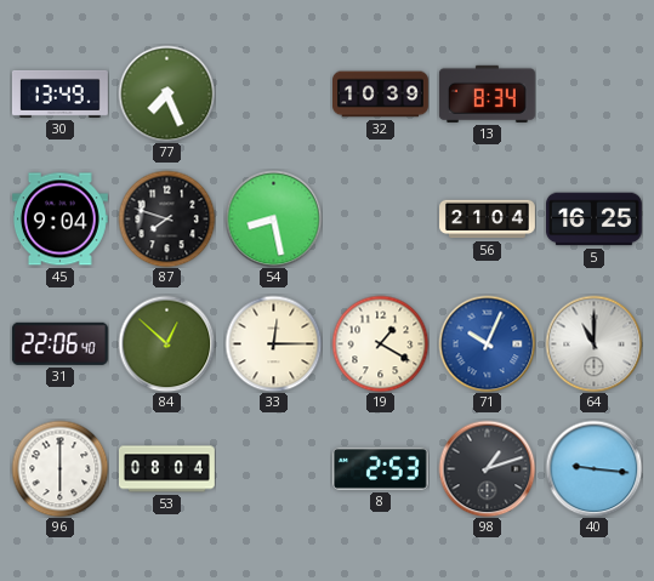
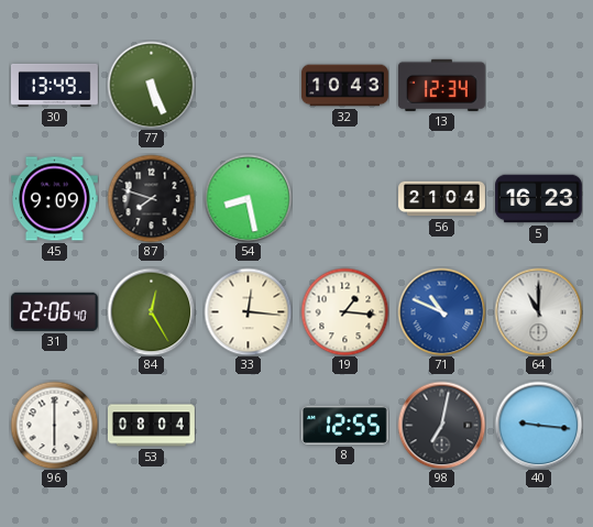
77: 7:26 -> 5:26 (151, 85)
32: 10:39 -> 10:43 (345, 86)
13: 8:34 -> 12:34 (441, 85)
45: 9:04 -> 9:09 (54, 199)
5: 16:25 -> 16:23 (539, 199)
84: 12:52 -> 12:25 (151, 311)
33: 12:15 -> 12:16 (248, 311)
19: 1:20 -> 1:16 (344, 311)
71: 10:04 -> 10:49 (441, 311)
8: 2:53 -> 12:55 (344, 425)
98: 1:12 -> 7:02 (441, 425)
